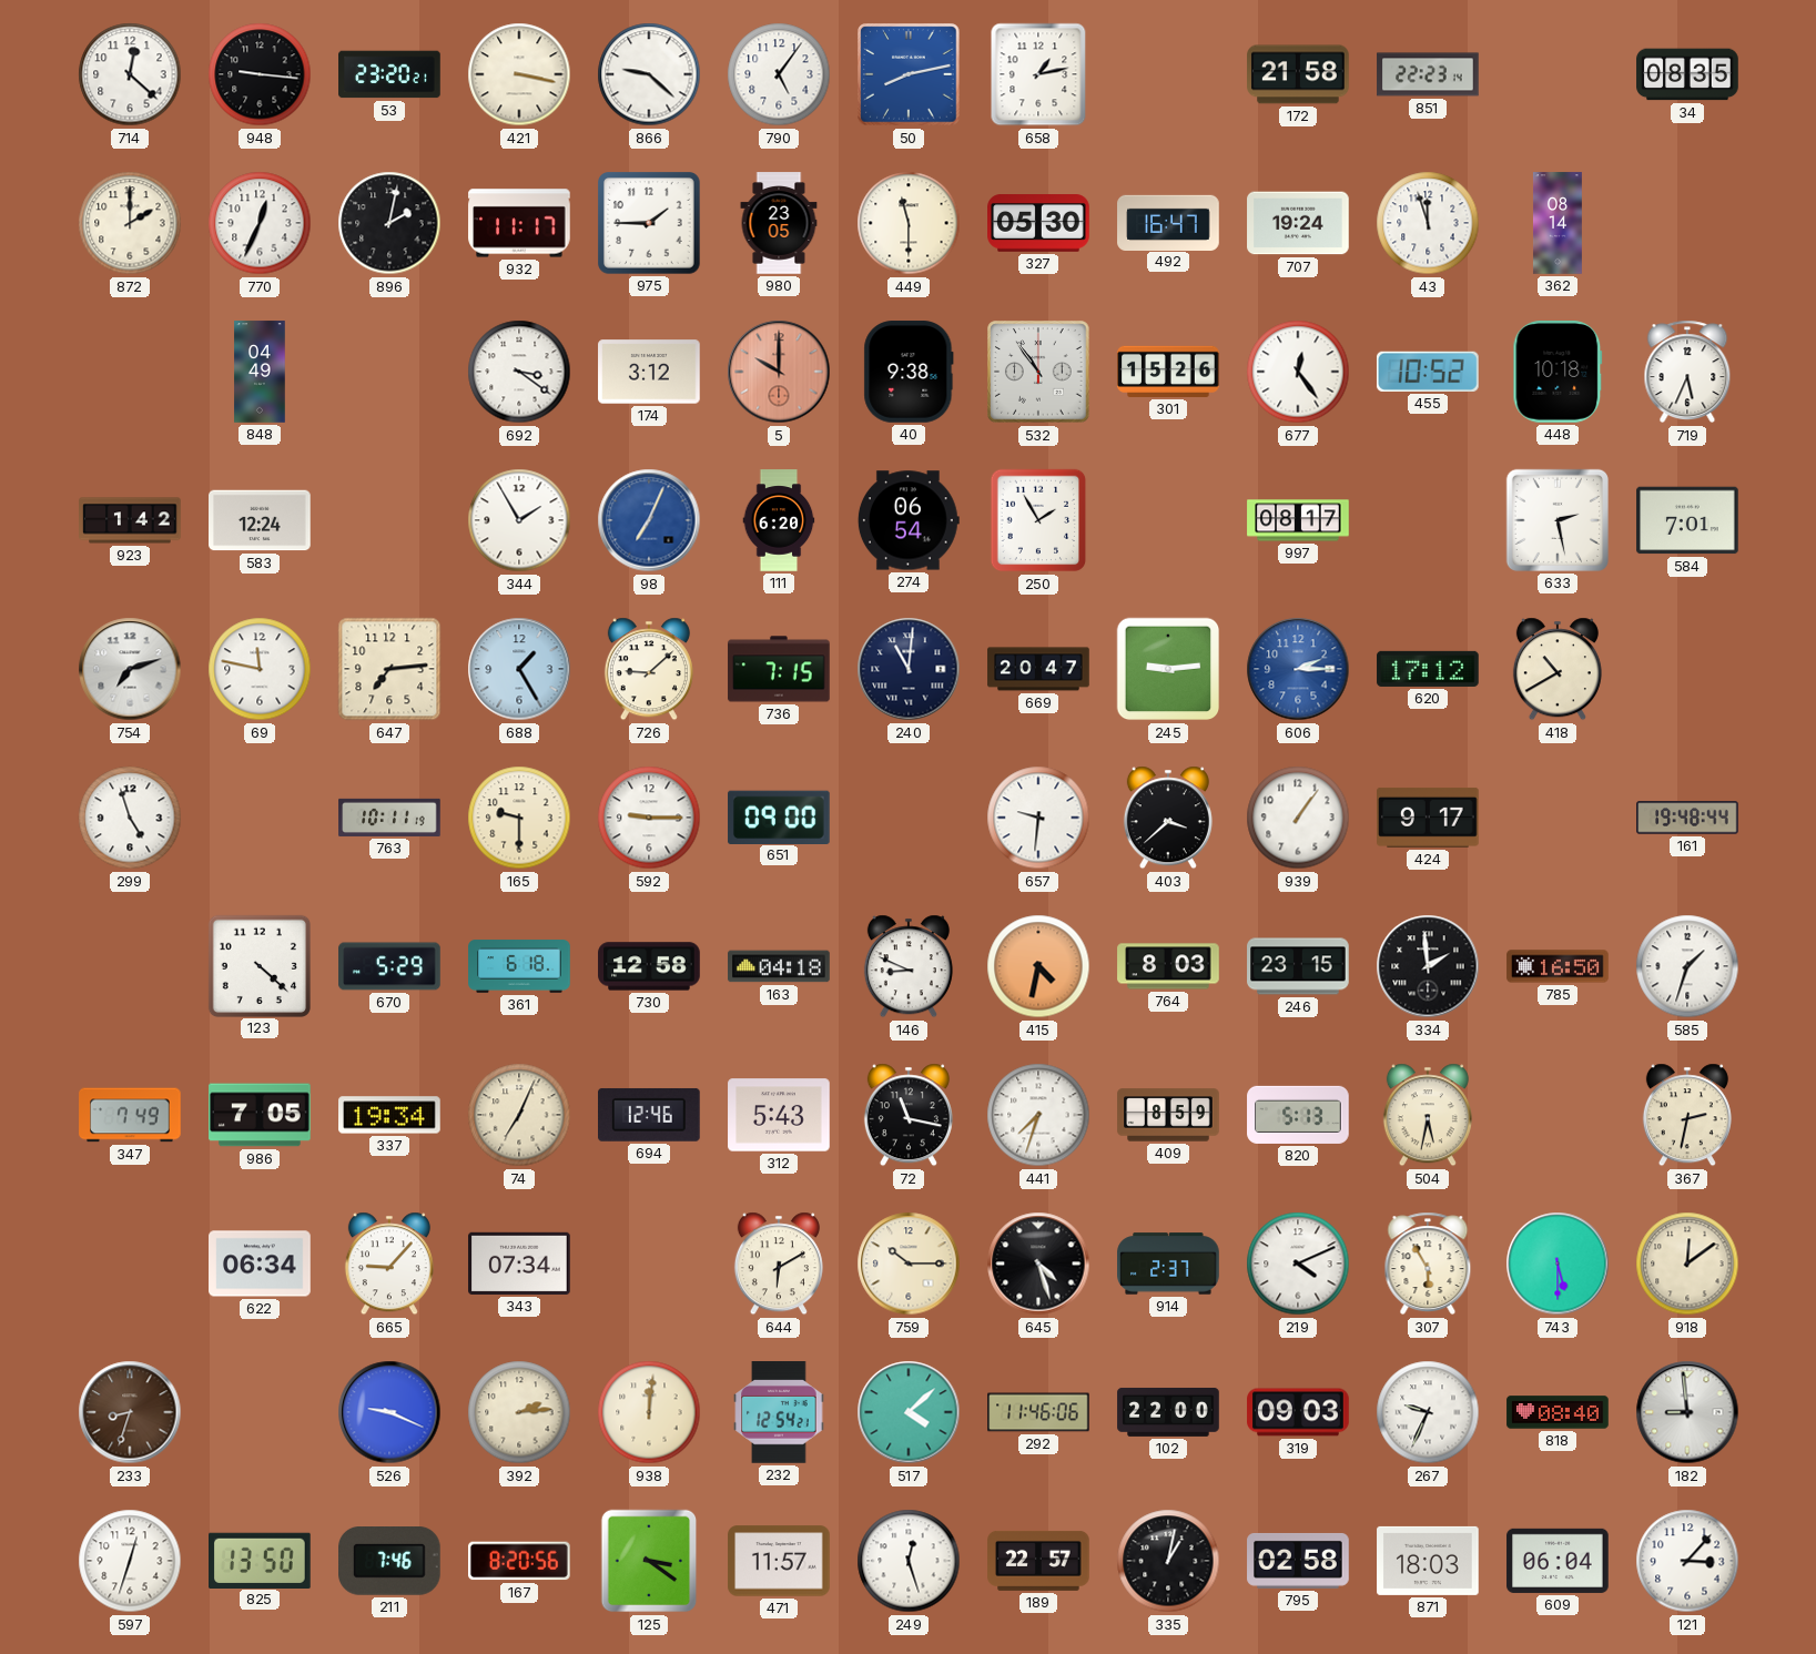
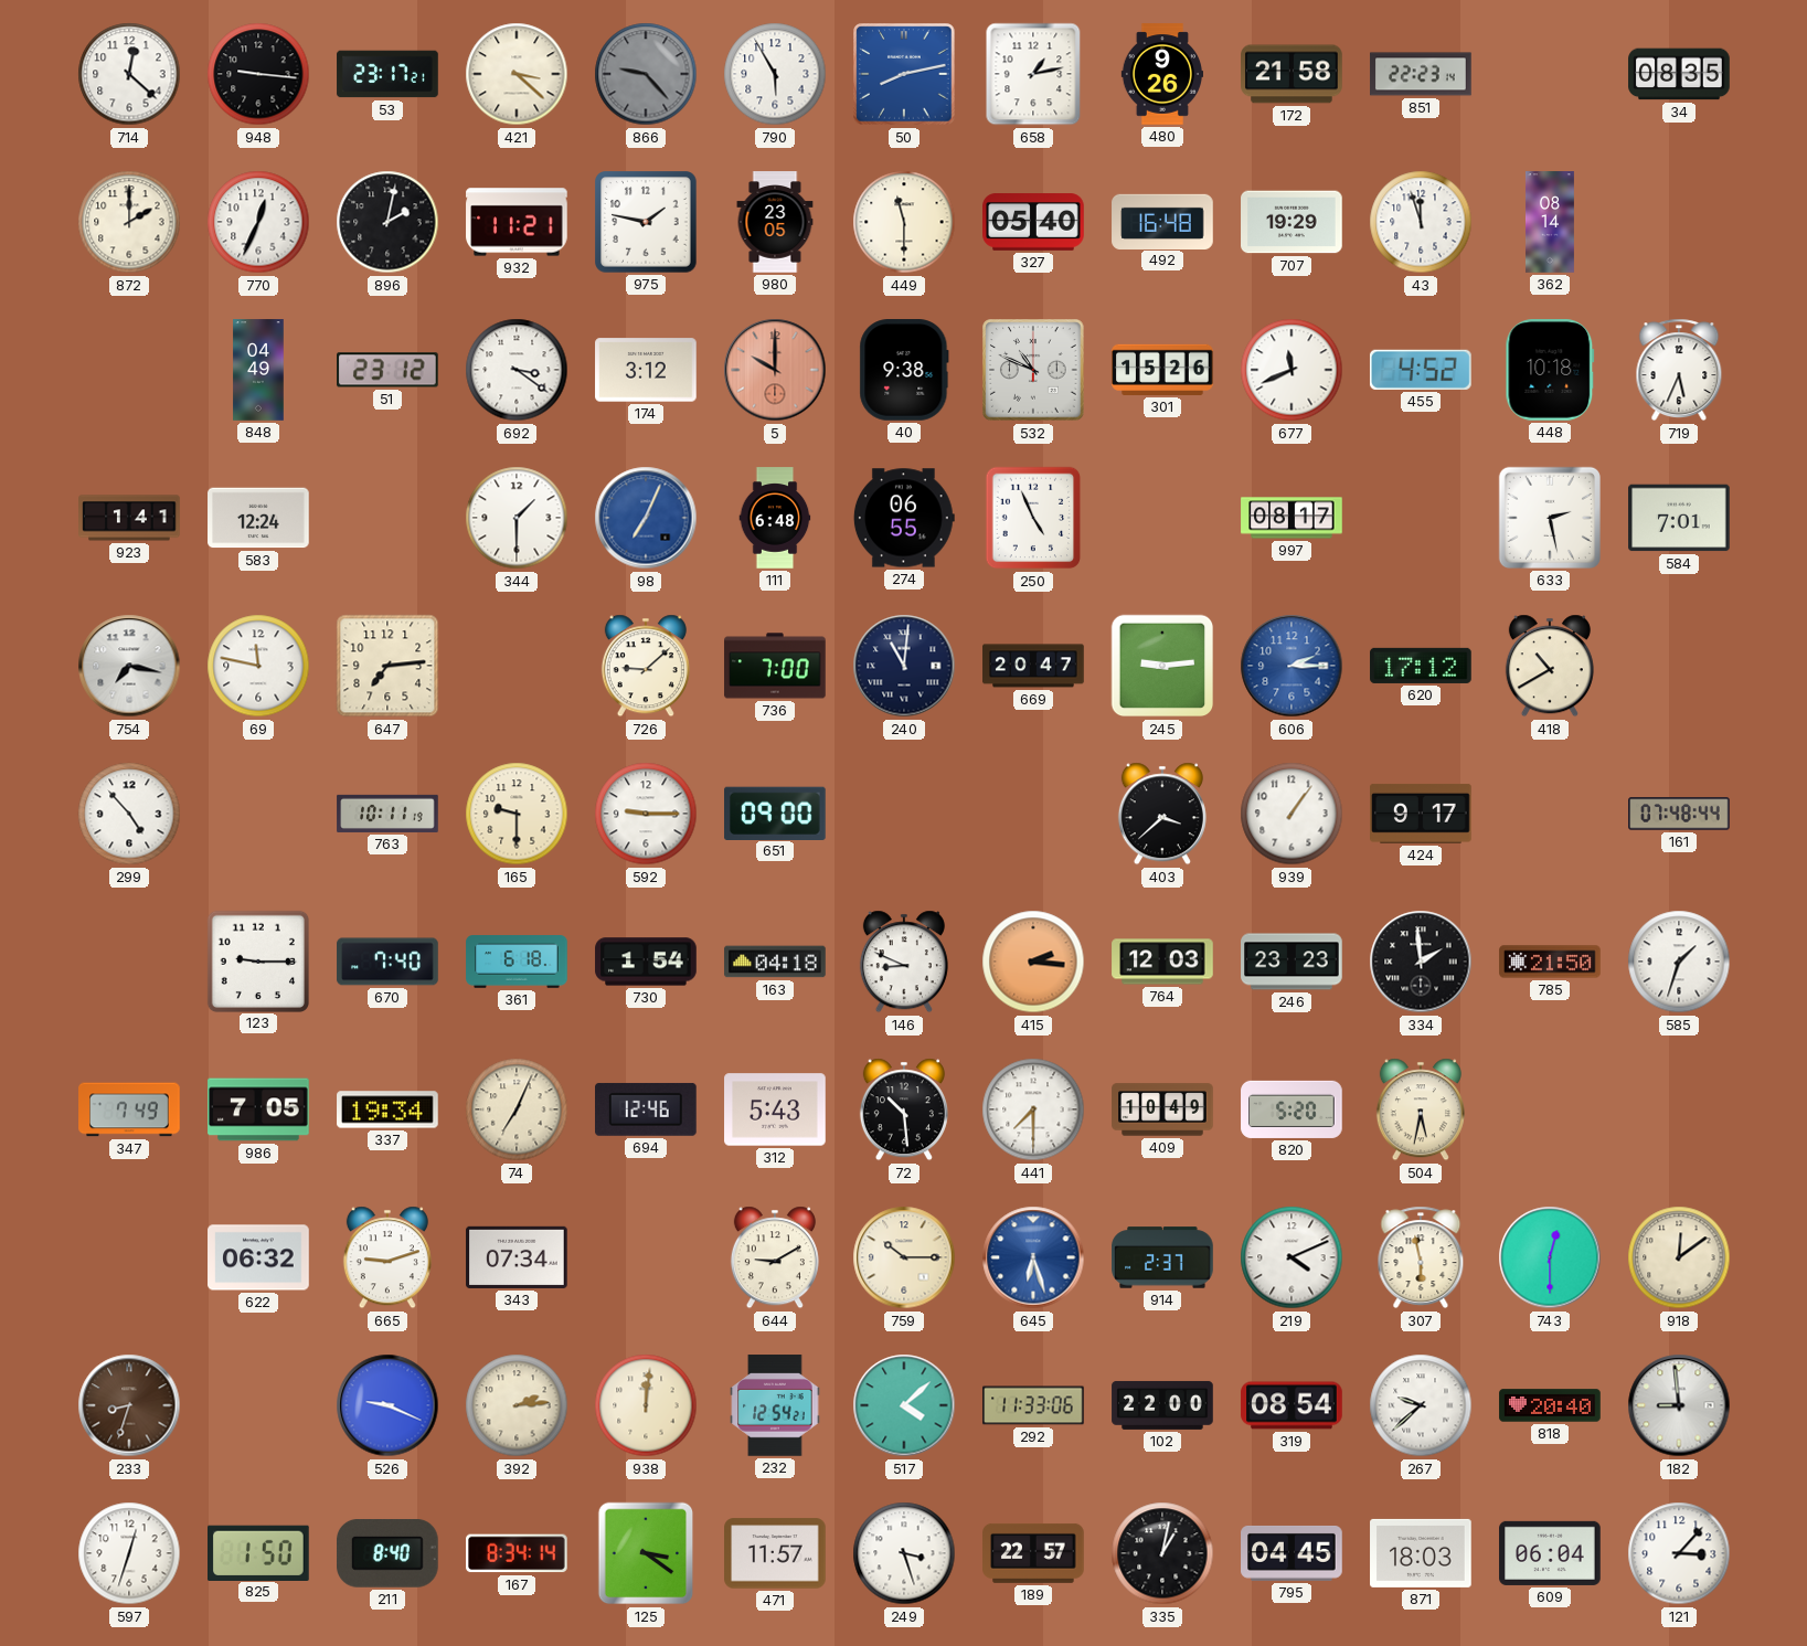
53: 23:20 -> 23:17 (387, 74)
421: 3:17 -> 3:22 (517, 74)
866: 9:22 -> 9:23 (646, 74)
866 dial: white -> grey (646, 74)
790: 5:06 -> 5:55 (775, 74)
480: none -> 9:26 (1161, 74)
932: 11:17 -> 11:21 (517, 222)
975: 1:45 -> 1:47 (647, 223)
327: 05:30 -> 05:40 (1033, 222)
492: 16:47 -> 16:48 (1162, 221)
707: 19:24 -> 19:29 (1292, 222)
51: none -> 23:12 (389, 370)
532: 10:54 -> 10:49 (1033, 370)
677: 12:24 -> 11:41 (1292, 370)
455: 10:52 -> 4:52 (1421, 370)
923: 1:42 -> 1:41 (129, 518)
344: 1:55 -> 1:30 (517, 518)
111: 6:20 -> 6:48 (775, 518)
274: 06:54 -> 06:55 (904, 518)
250: 1:55 -> 4:56 (1033, 518)
754: 7:12 -> 7:17 (129, 666)
688: 1:25 -> none (519, 669)
736: 7:15 -> 7:00 (775, 666)
299: 4:57 -> 4:53 (129, 814)
657: 9:31 -> none (1038, 818)
161: 19:48 -> 07:48 (1679, 814)
123: 4:22 -> 9:15 (257, 960)
670: 5:29 -> 7:40 (387, 962)
730: 12:58 -> 1:54 (646, 962)
415: 4:32 -> 2:16 (1033, 962)
764: 8:03 -> 12:03 (1162, 962)
246: 23:15 -> 23:23 (1292, 962)
785: 16:50 -> 21:50 (1550, 962)
72: 11:17 -> 10:29 (904, 1109)
441: 7:33 -> 7:30 (1033, 1109)
409: 8:59 -> 10:49 (1162, 1109)
820: 5:13 -> 5:20 (1292, 1109)
367: 2:32 -> none (1687, 1115)
622: 06:34 -> 06:32 (258, 1257)
665: 9:07 -> 9:12 (387, 1257)
644: 6:10 -> 9:10 (775, 1257)
645: 4:27 -> 6:27 (1033, 1257)
645 dial: black -> blue (1033, 1257)
307: 5:55 -> 5:58 (1421, 1257)
743: 5:30 -> 12:30 (1550, 1257)
292: 11:46 -> 11:33 (1033, 1405)
319: 09:03 -> 08:54 (1292, 1405)
267: 9:34 -> 9:38 (1421, 1405)
818: 08:40 -> 20:40 (1550, 1405)
825: 13:50 -> 1:50 (259, 1552)
211: 7:46 -> 8:40 (389, 1554)
167: 8:20 -> 8:34 (518, 1553)
249: 12:27 -> 3:27 (904, 1553)
795: 02:58 -> 04:45 (1292, 1553)
